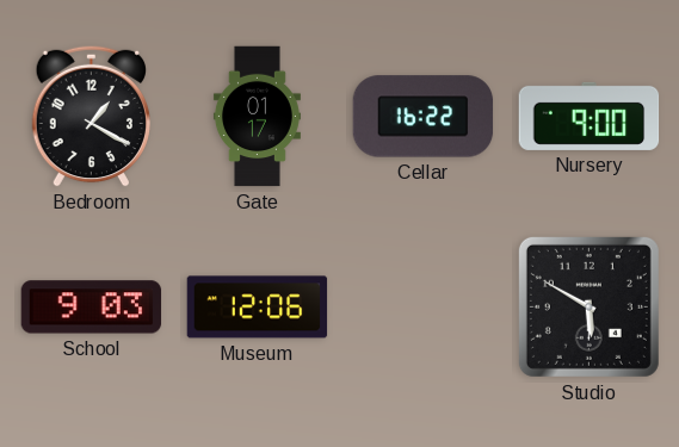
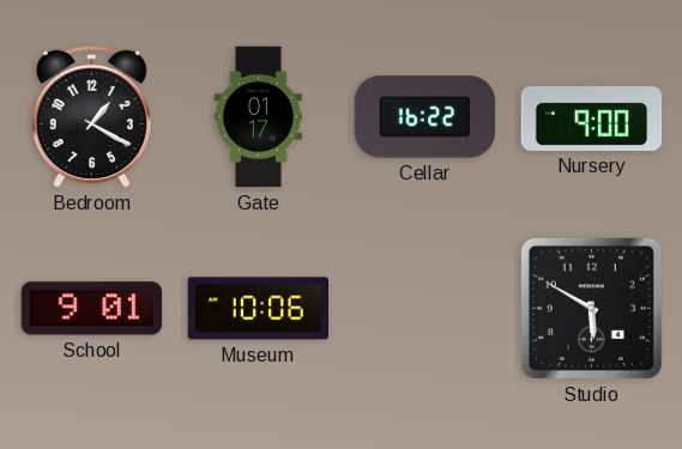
School: 9:03 -> 9:01 (92, 309)
Museum: 12:06 -> 10:06 (259, 309)
